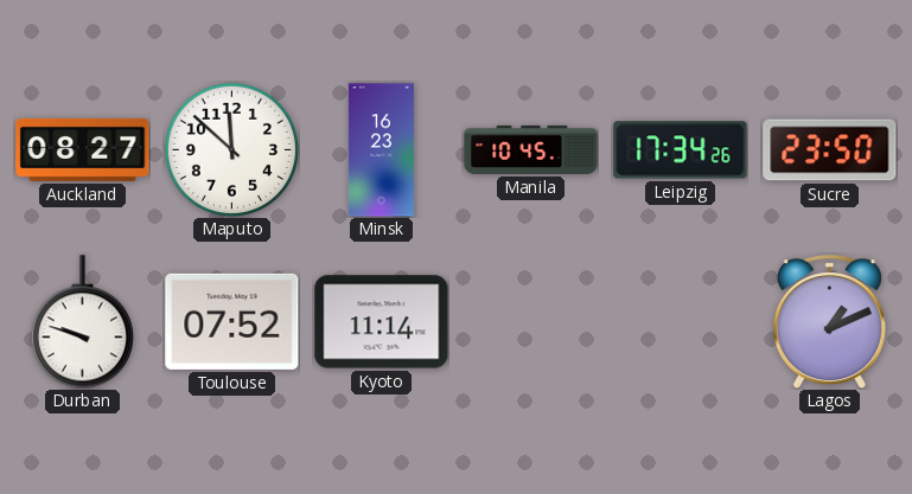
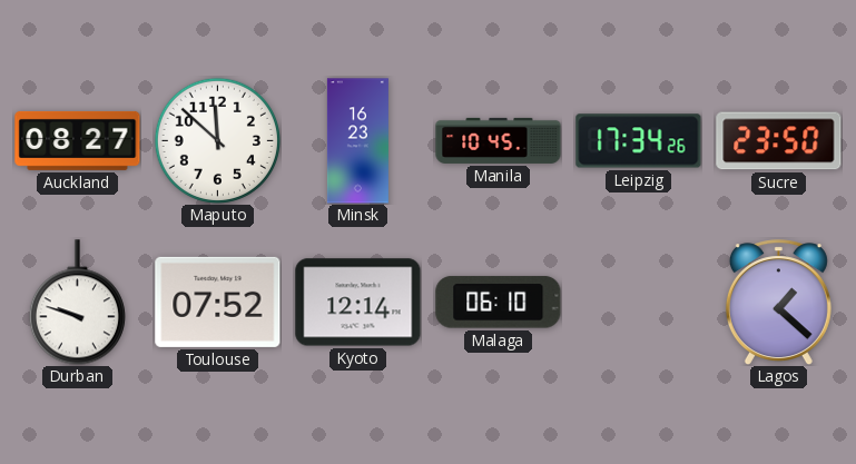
Kyoto: 11:14 -> 12:14 (358, 303)
Malaga: none -> 06:10 (499, 303)
Lagos: 1:11 -> 1:22 (778, 303)
